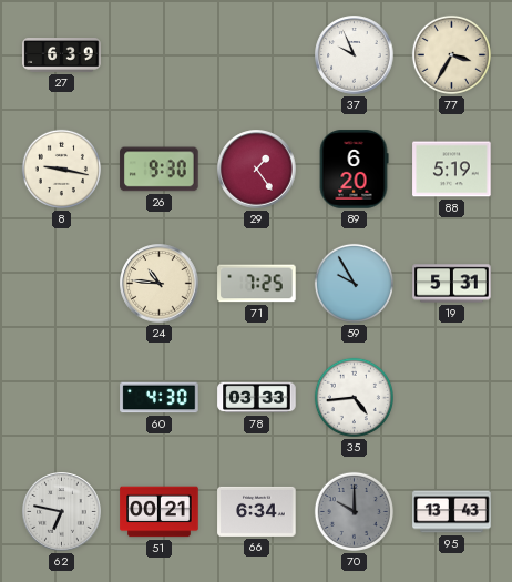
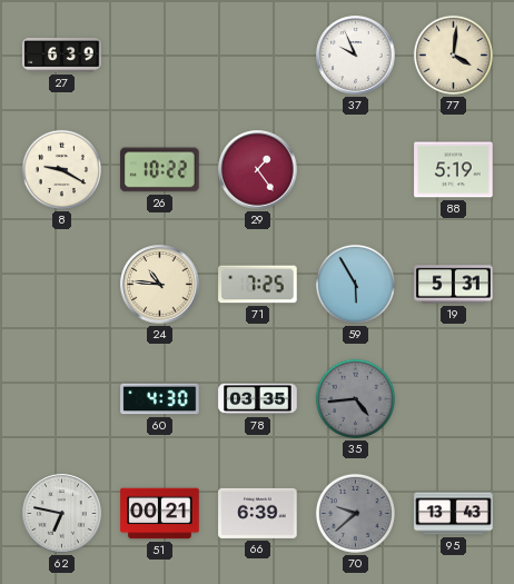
77: 3:35 -> 4:01 (453, 55)
8: 9:17 -> 9:20 (61, 169)
26: 9:30 -> 10:22 (160, 170)
89: 6:20 -> none (354, 170)
59: 9:55 -> 5:55 (355, 284)
78: 03:33 -> 03:35 (258, 399)
35 dial: white -> grey (355, 398)
66: 6:34 -> 6:39 (258, 513)
70: 10:00 -> 9:38 (355, 513)
